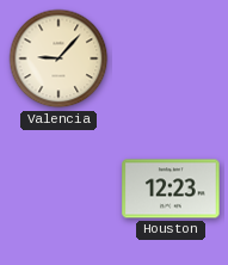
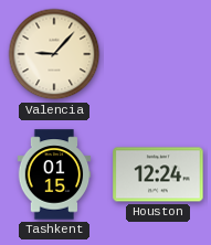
Tashkent: none -> 01:15 (54, 174)
Houston: 12:23 -> 12:24 (158, 174)
